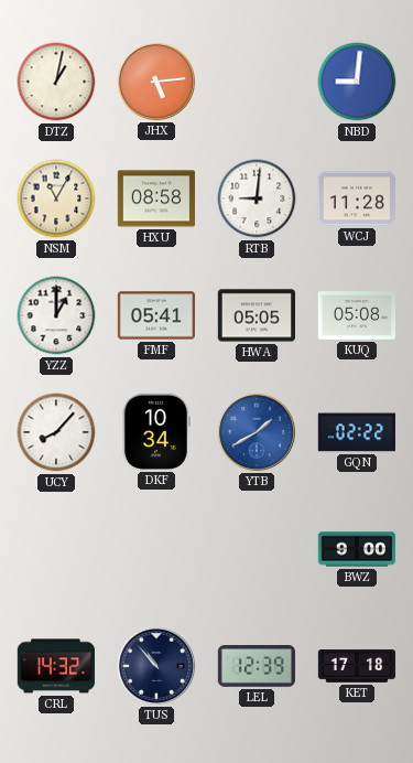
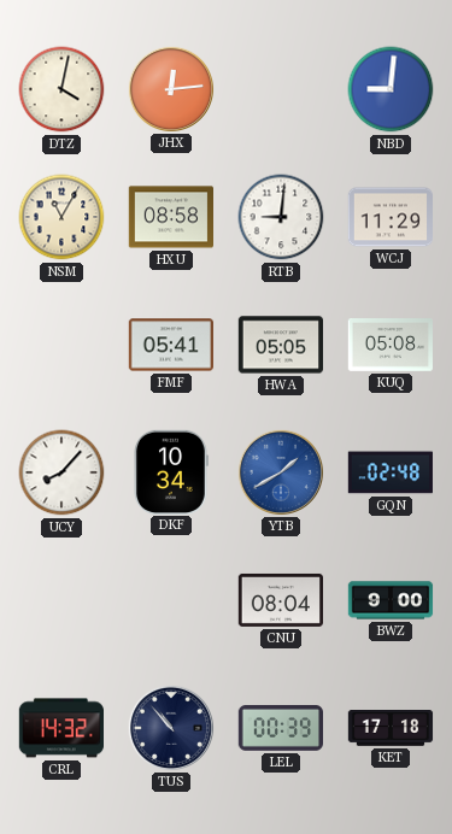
DTZ: 1:02 -> 4:02 (61, 89)
JHX: 5:14 -> 12:14 (170, 88)
WCJ: 11:28 -> 11:29 (389, 217)
YZZ: 1:00 -> none (56, 315)
GQN: 02:22 -> 02:48 (389, 472)
CNU: none -> 08:04 (280, 600)
LEL: 12:39 -> 00:39 (280, 729)
